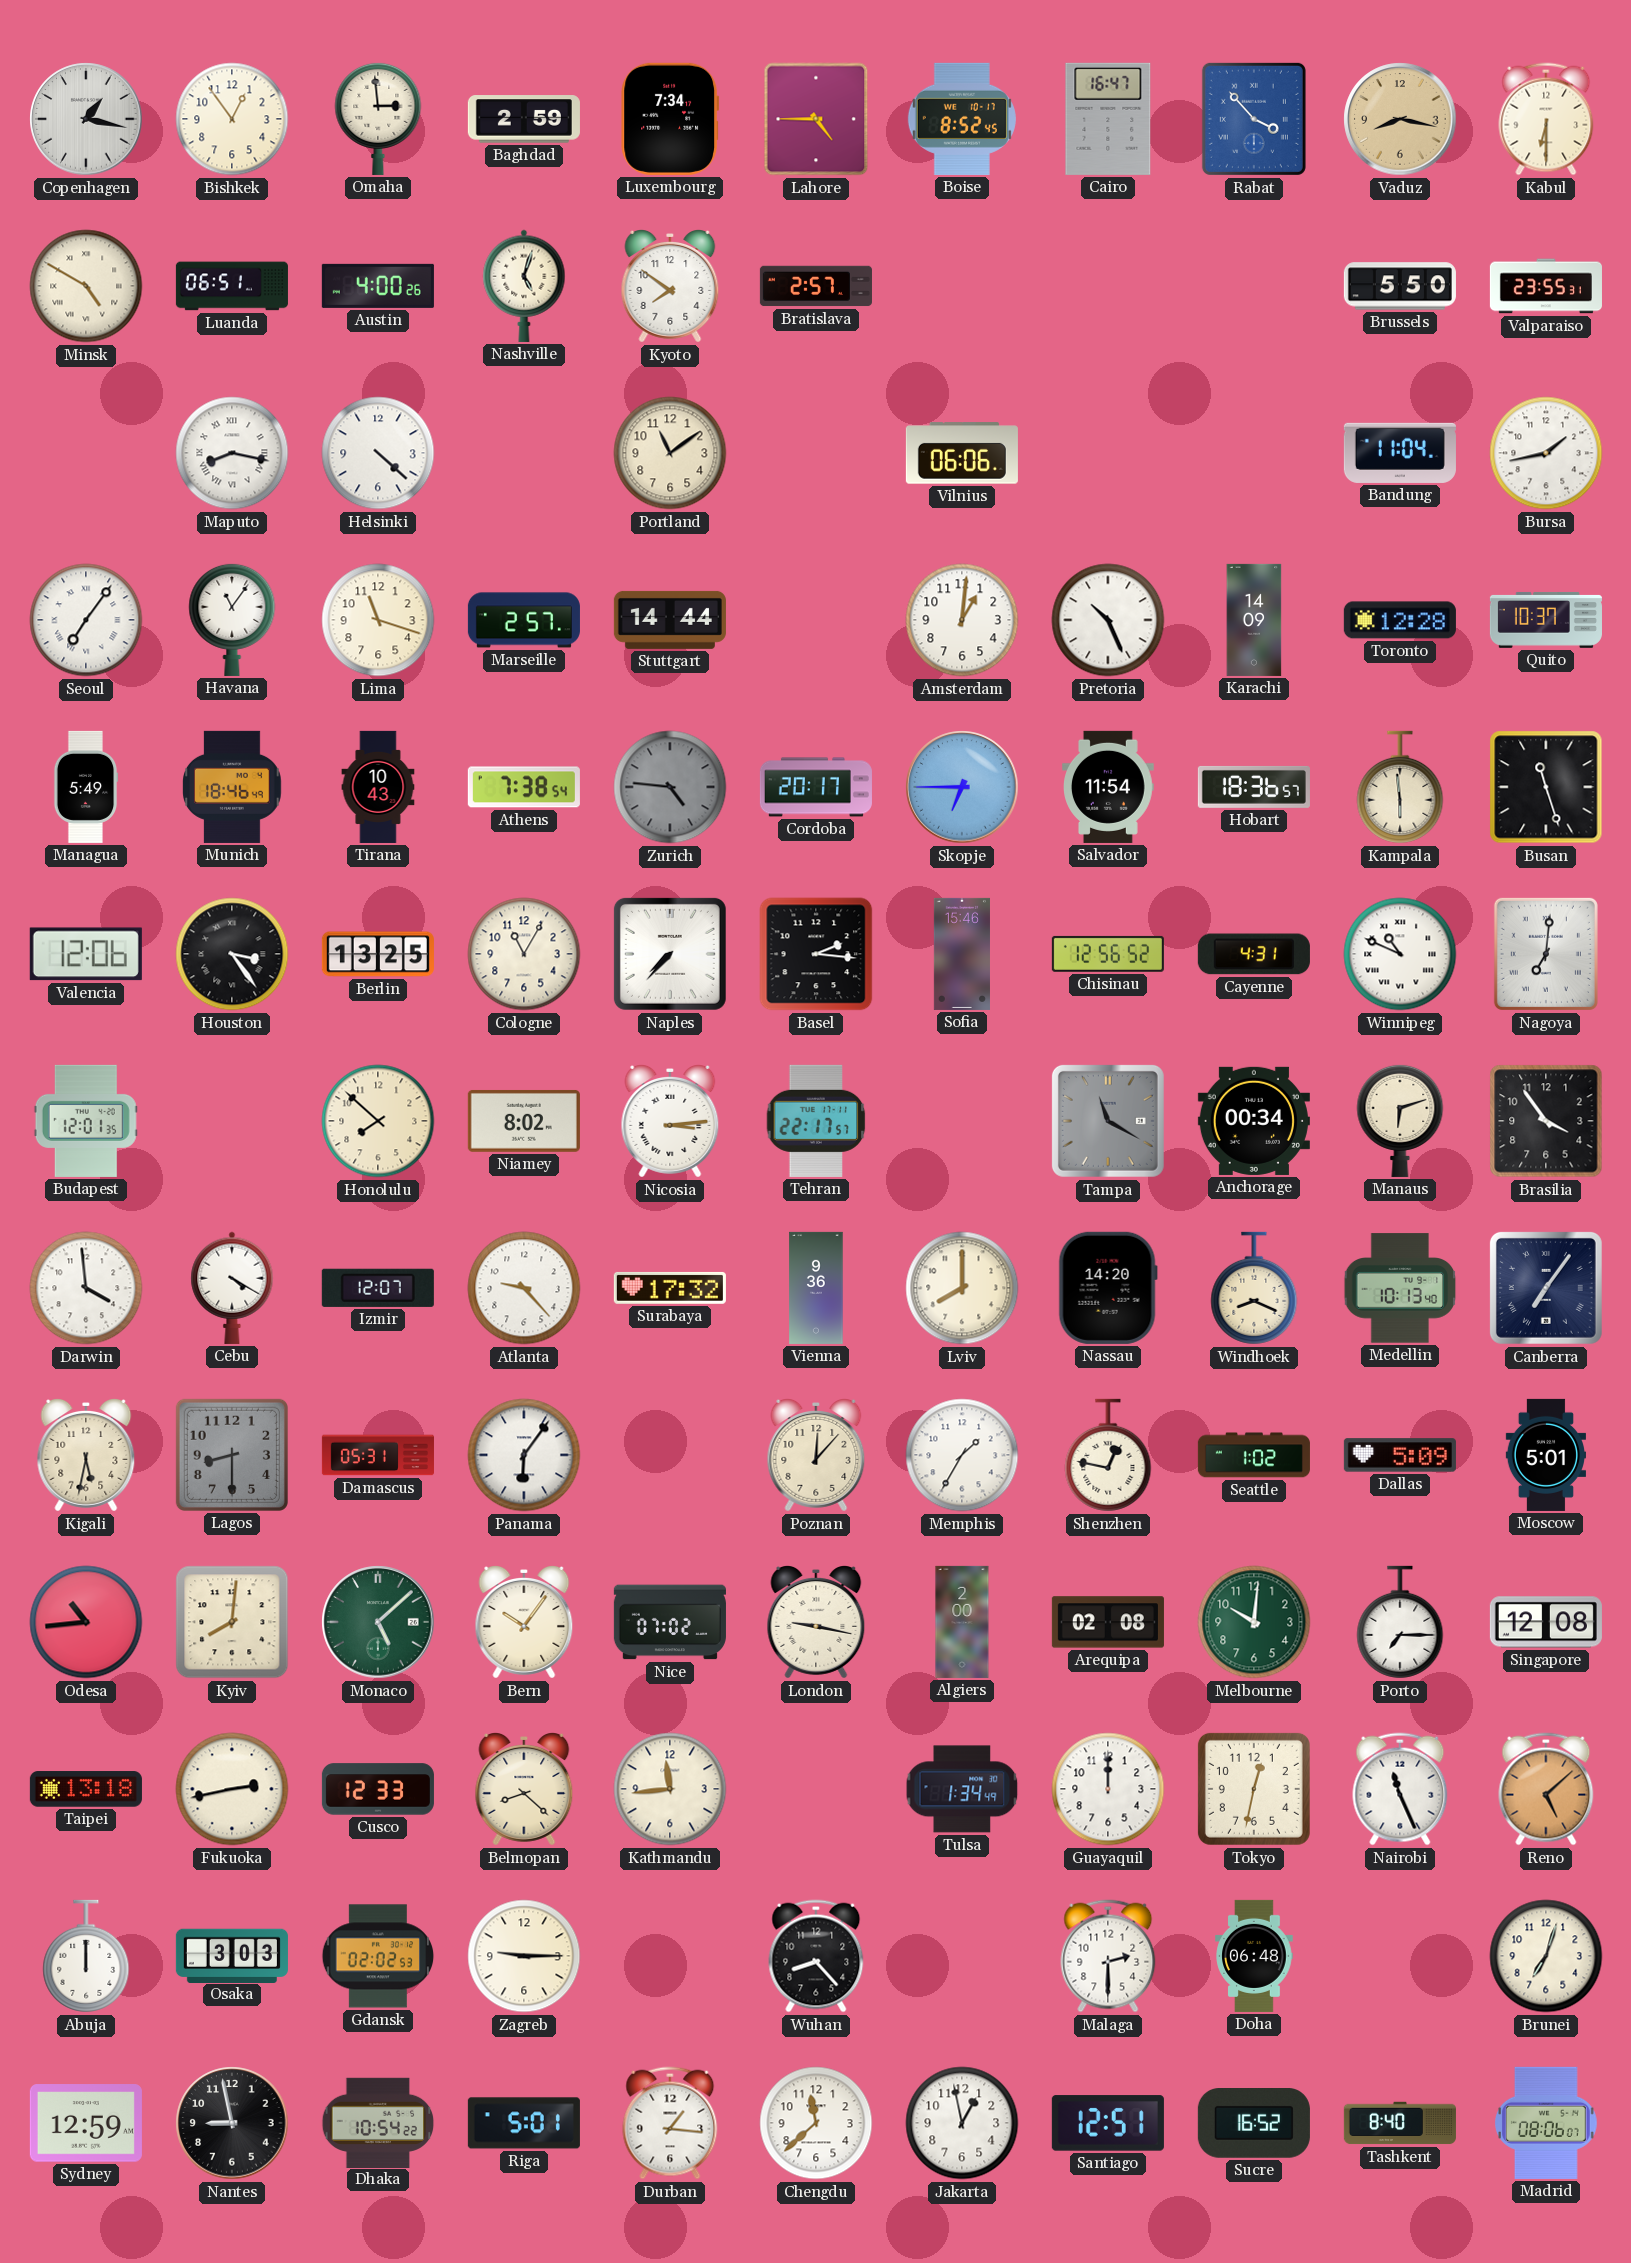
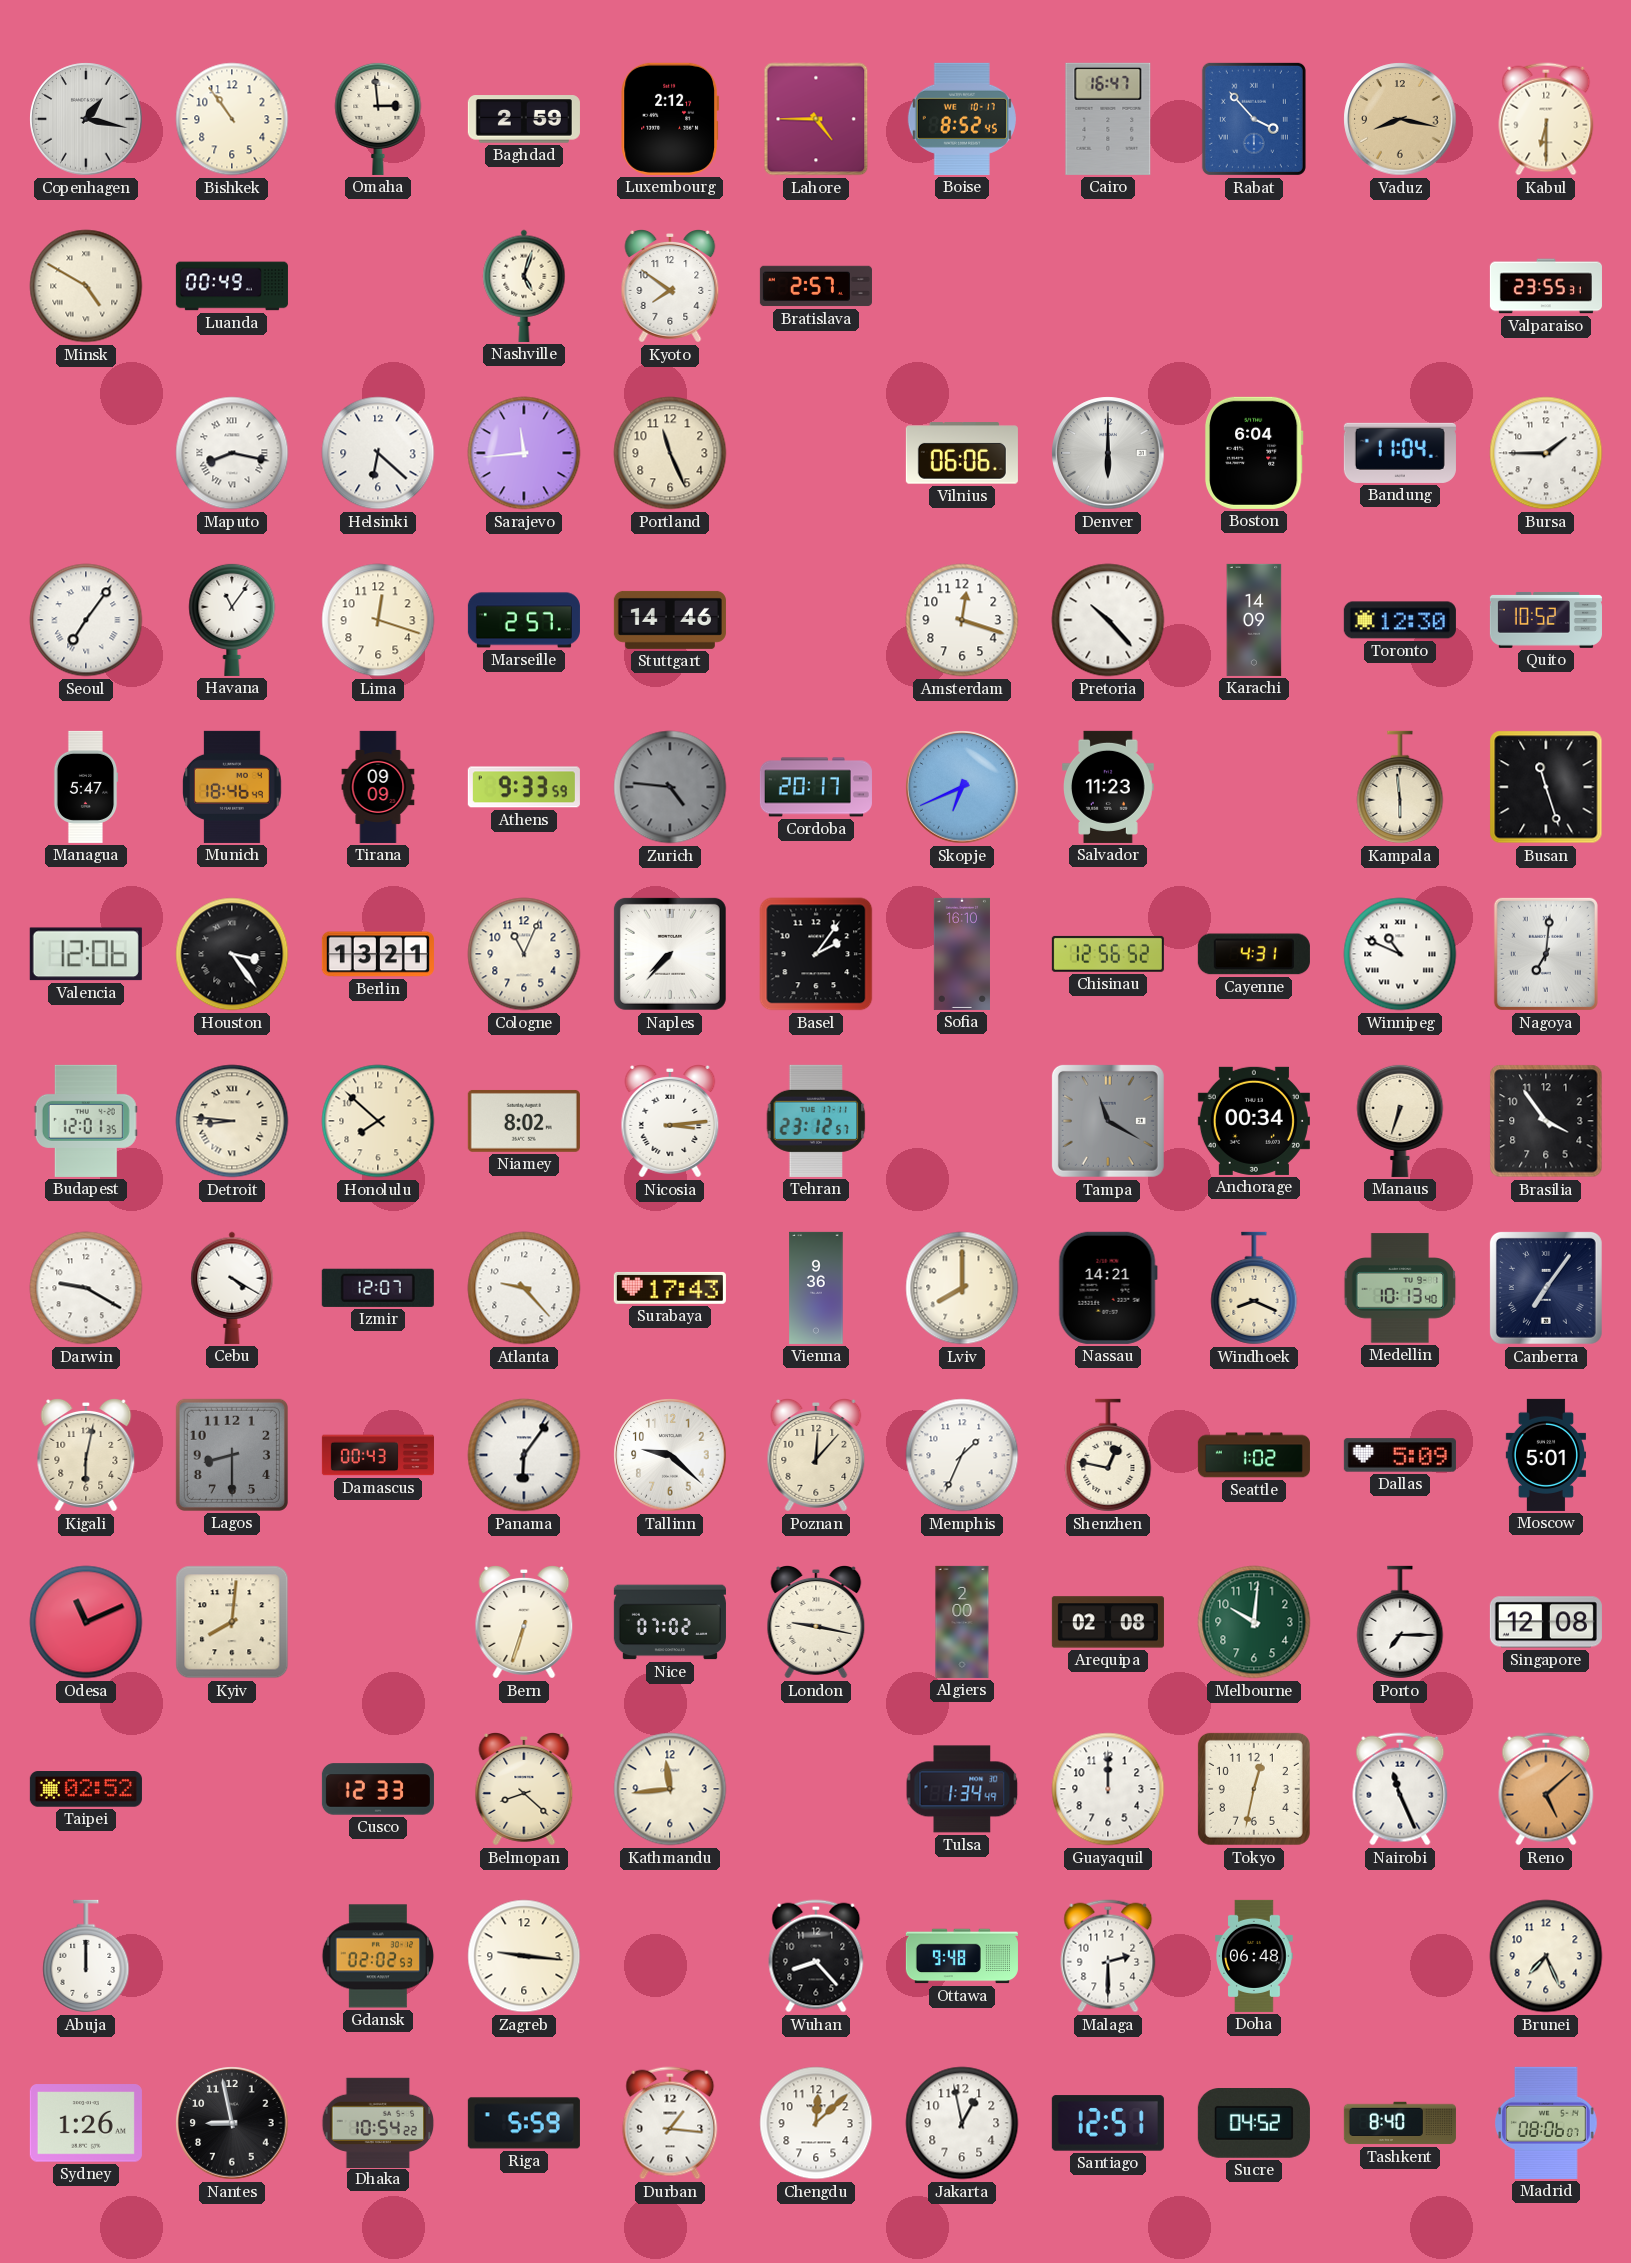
Bishkek: 12:54 -> 10:54 (232, 119)
Luxembourg: 7:34 -> 2:12 (670, 119)
Luanda: 06:51 -> 00:49 (232, 286)
Austin: 4:00 -> none (378, 286)
Brussels: 5:50 -> none (1400, 286)
Helsinki: 4:22 -> 6:22 (378, 453)
Sarajevo: none -> 11:44 (524, 453)
Portland: 11:09 -> 11:26 (670, 453)
Denver: none -> 6:00 (1108, 453)
Boston: none -> 6:04 (1254, 453)
Bursa: 1:43 -> 1:45 (1546, 453)
Lima: 11:18 -> 12:18 (378, 620)
Stuttgart: 14:44 -> 14:46 (670, 620)
Amsterdam: 1:01 -> 12:18 (962, 620)
Pretoria: 10:26 -> 10:23 (1108, 620)
Toronto: 12:28 -> 12:30 (1400, 620)
Quito: 10:37 -> 10:52 (1546, 620)
Managua: 5:49 -> 5:47 (86, 787)
Tirana: 10:43 -> 09:09 (378, 787)
Athens: 7:38 -> 9:33 (524, 787)
Skopje: 6:45 -> 6:41 (962, 787)
Salvador: 11:54 -> 11:23 (1109, 787)
Hobart: 18:36 -> none (1254, 787)
Berlin: 13:25 -> 13:21 (378, 954)
Cologne: 11:05 -> 11:04 (524, 954)
Basel: 2:16 -> 2:06 (816, 954)
Sofia: 15:46 -> 16:10 (962, 954)
Detroit: none -> 8:46 (232, 1121)
Tehran: 22:17 -> 23:12 (816, 1121)
Manaus: 6:12 -> 6:33 (1400, 1120)
Darwin: 3:59 -> 9:20 (86, 1288)
Surabaya: 17:32 -> 17:43 (670, 1288)
Nassau: 14:20 -> 14:21 (1108, 1288)
Kigali: 5:32 -> 6:02 (86, 1456)
Damascus: 05:31 -> 00:43 (378, 1455)
Tallinn: none -> 9:22 (670, 1455)
Memphis: 1:35 -> 1:34 (962, 1455)
Odesa: 10:44 -> 11:11 (86, 1622)
Monaco: 5:08 -> none (378, 1622)
Bern: 10:06 -> 6:33 (524, 1623)
Taipei: 13:18 -> 02:52 (86, 1789)
Fukuoka: 2:43 -> none (232, 1789)
Osaka: 3:03 -> none (232, 1955)
Zagreb: 9:15 -> 9:16 (524, 1956)
Ottawa: none -> 9:48 (962, 1956)
Brunei: 7:03 -> 7:26 (1546, 1956)
Sydney: 12:59 -> 1:26 (86, 2123)
Riga: 5:01 -> 5:59 (524, 2123)
Chengdu: 11:38 -> 12:08 (816, 2123)
Sucre: 16:52 -> 04:52 (1254, 2124)
